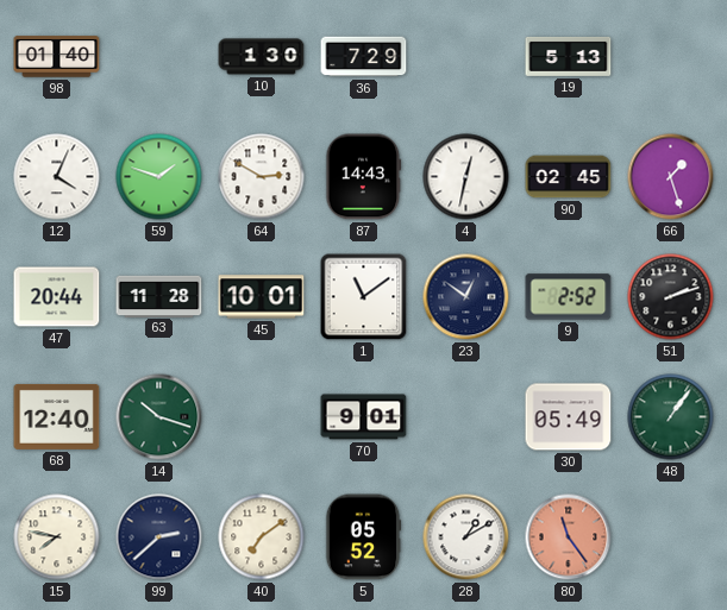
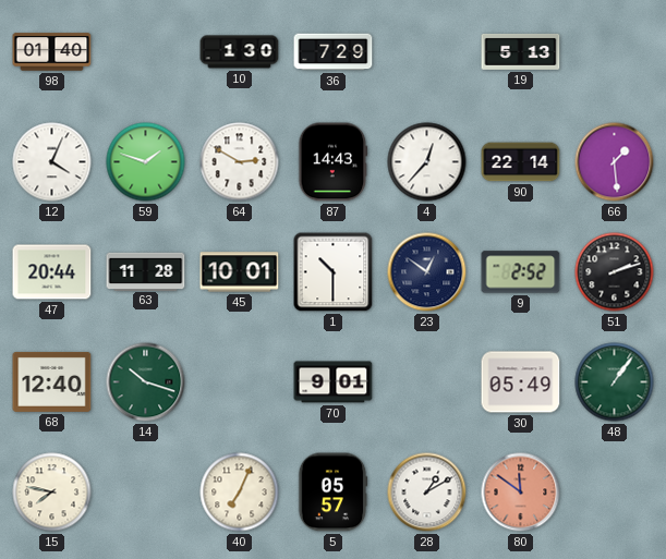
4: 12:32 -> 12:37 (427, 162)
90: 02:45 -> 22:14 (521, 162)
66: 1:27 -> 1:29 (615, 162)
1: 11:09 -> 10:30 (334, 272)
99: 2:38 -> none (159, 537)
40: 7:09 -> 7:04 (240, 493)
5: 05:52 -> 05:57 (332, 493)
80: 11:24 -> 11:51 (521, 493)
